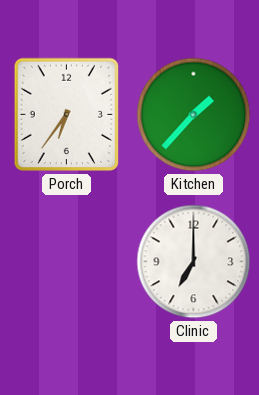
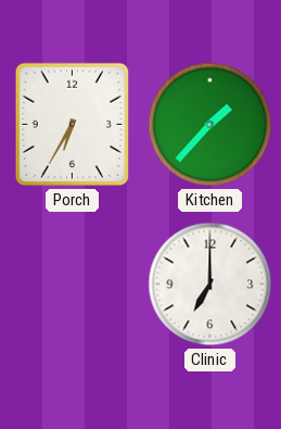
Porch: 6:36 -> 6:35 (72, 125)
